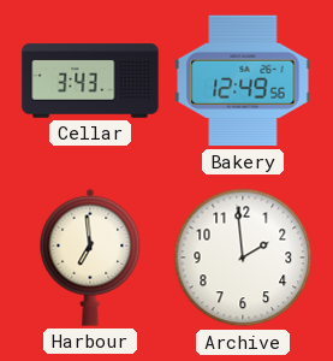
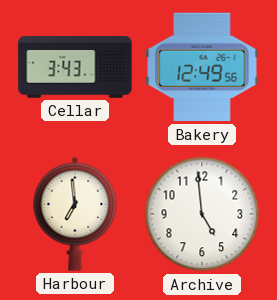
Archive: 1:59 -> 4:59 (202, 214)
